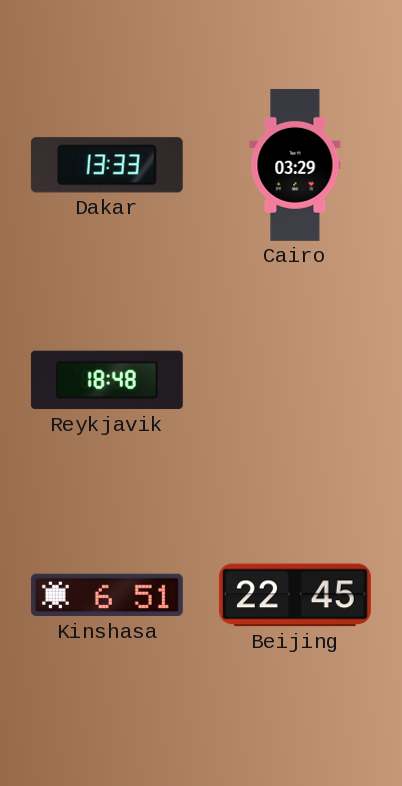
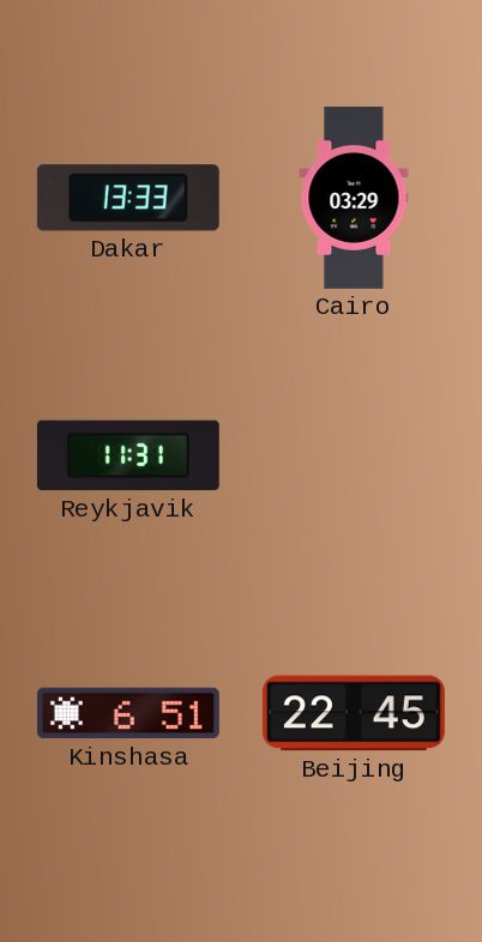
Reykjavik: 18:48 -> 11:31 (128, 455)
